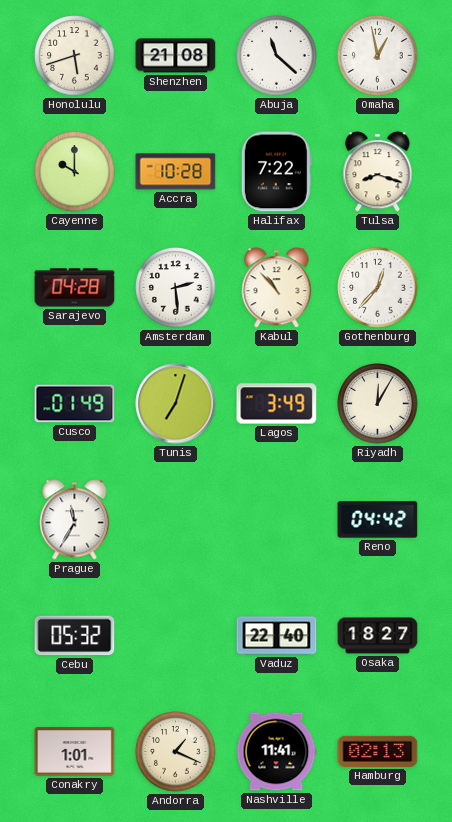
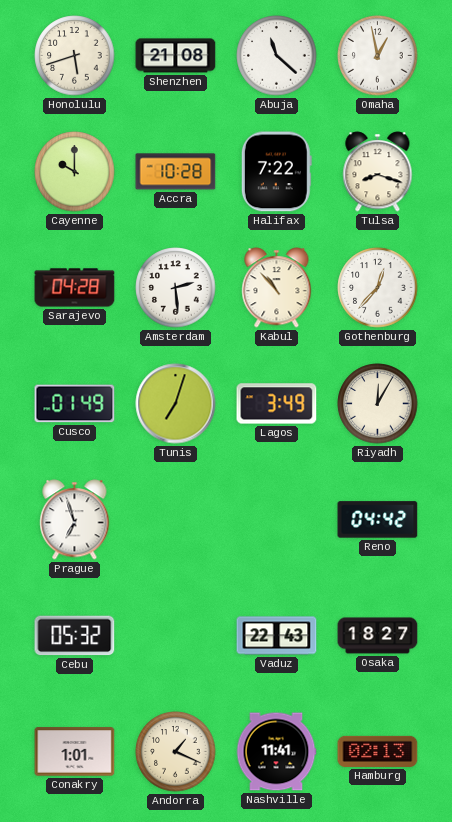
Prague: 11:35 -> 6:57 (75, 520)
Vaduz: 22:40 -> 22:43 (277, 636)
